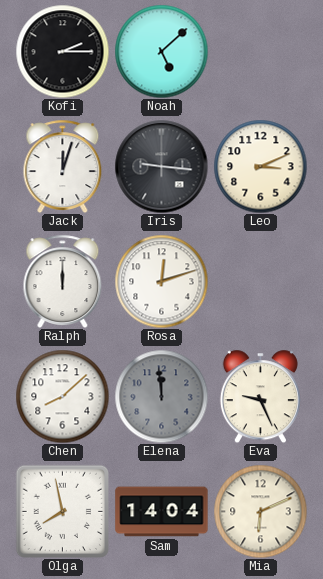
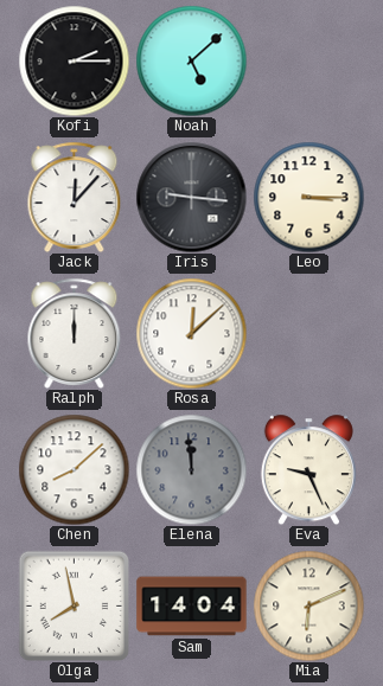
Jack: 12:03 -> 12:07 (75, 197)
Leo: 3:11 -> 3:15 (308, 197)
Rosa: 12:12 -> 12:08 (191, 333)
